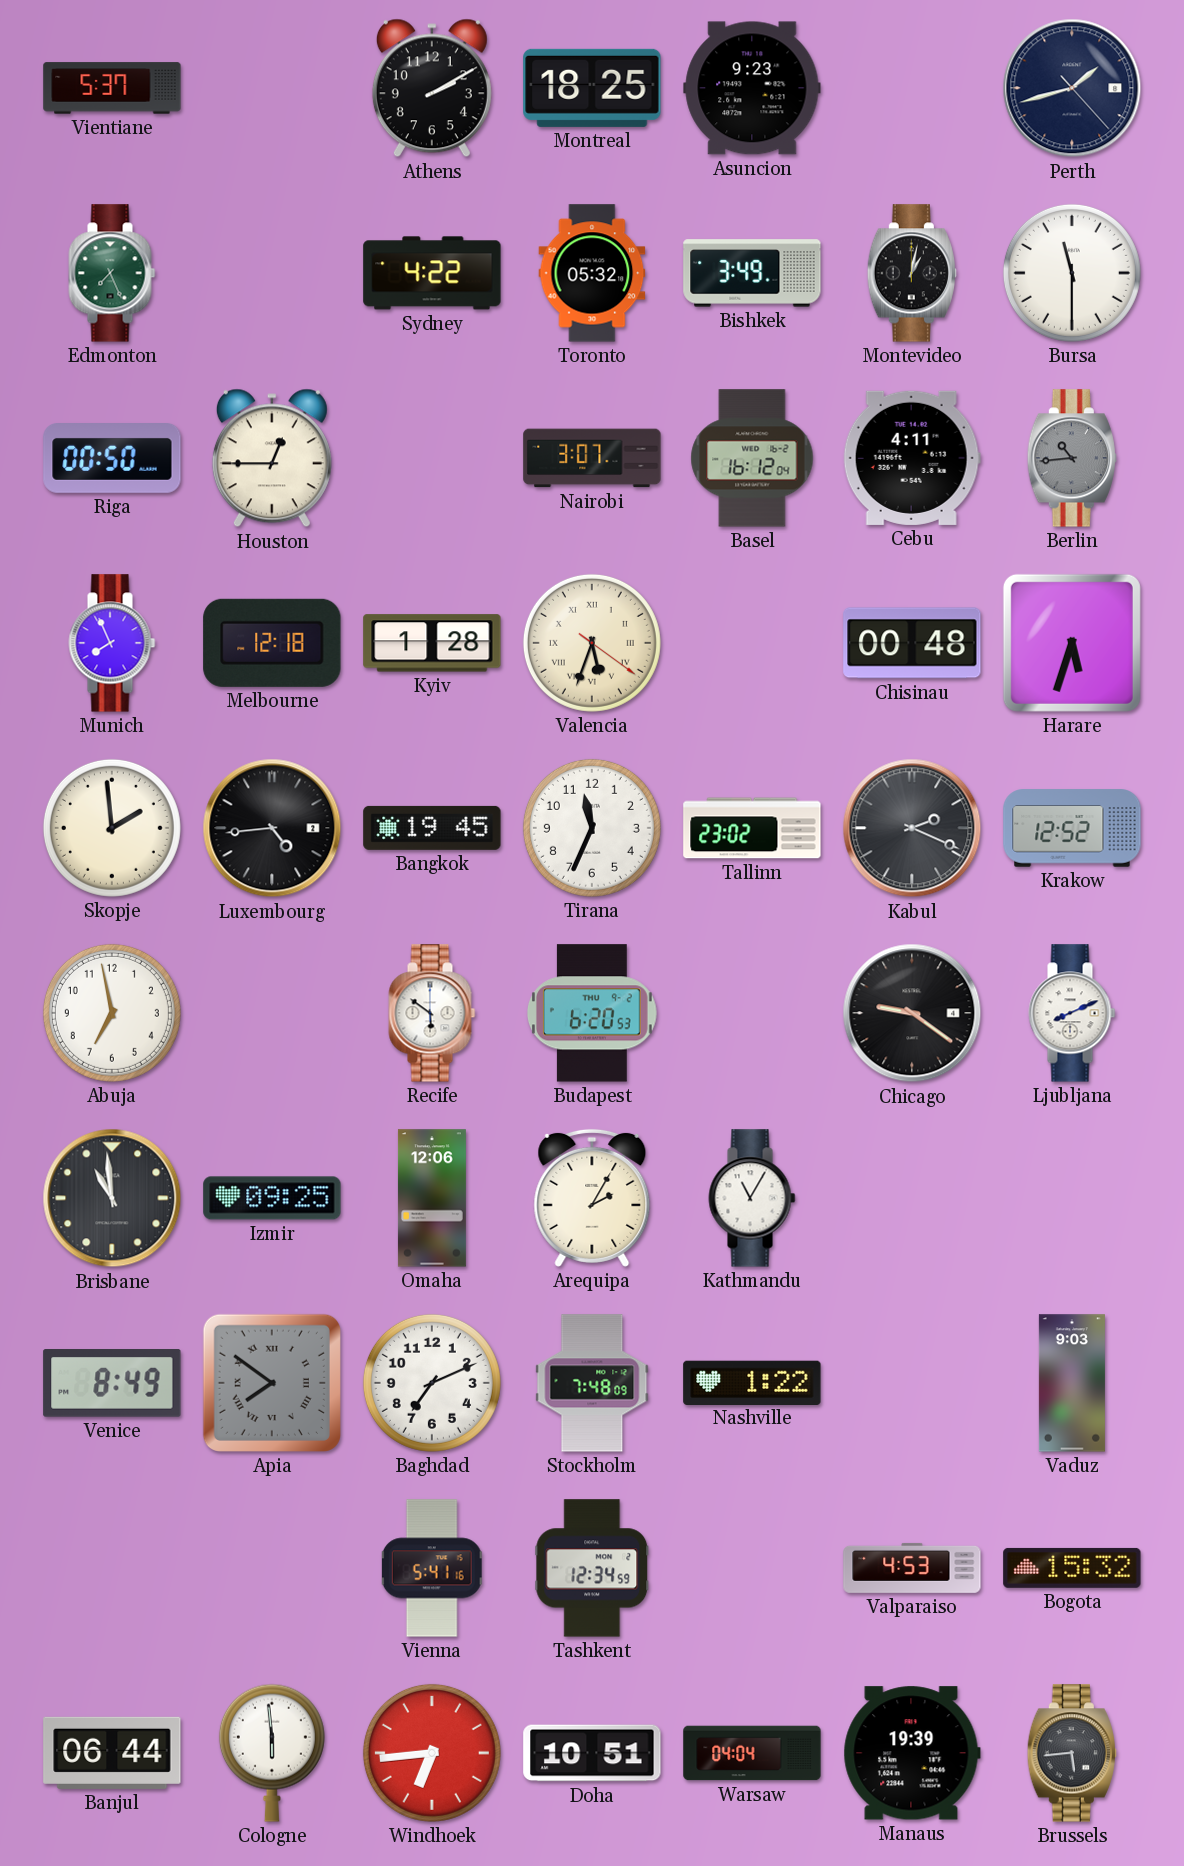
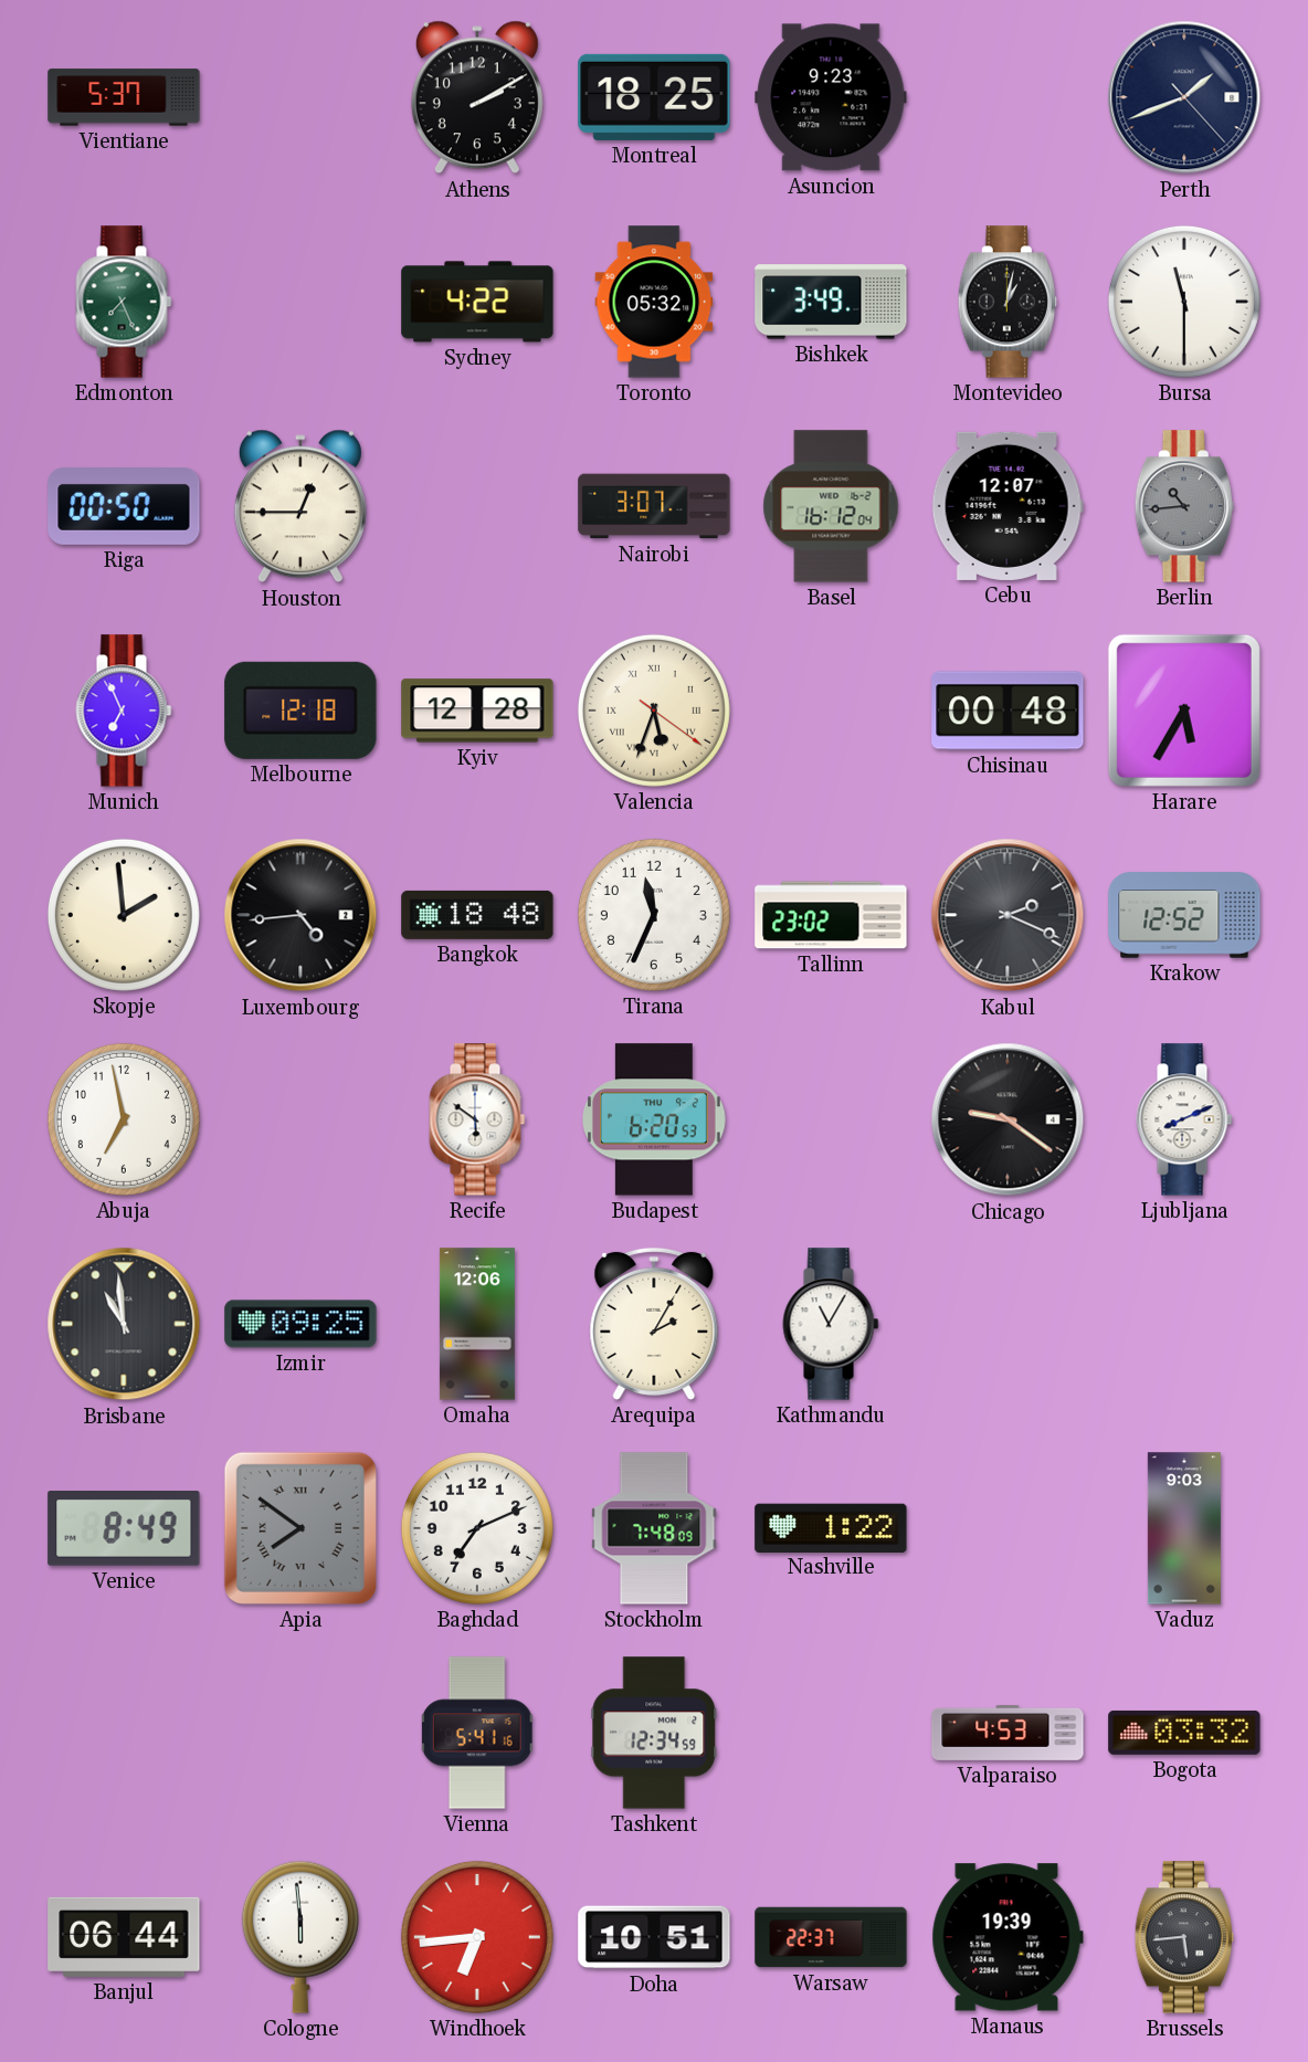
Perth: 1:42 -> 1:41 (1184, 97)
Cebu: 4:11 -> 12:07 (1008, 506)
Munich: 7:56 -> 6:56 (124, 711)
Kyiv: 1:28 -> 12:28 (477, 711)
Harare: 5:33 -> 5:35 (1184, 711)
Bangkok: 19:45 -> 18:48 (477, 915)
Bogota: 15:32 -> 03:32 (1184, 1733)
Warsaw: 04:04 -> 22:37 (831, 1937)
